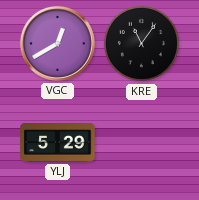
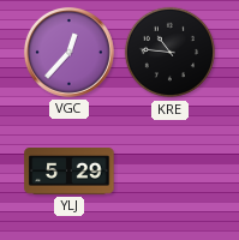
VGC: 12:40 -> 12:37 (68, 52)
KRE: 11:06 -> 10:46 (171, 53)
